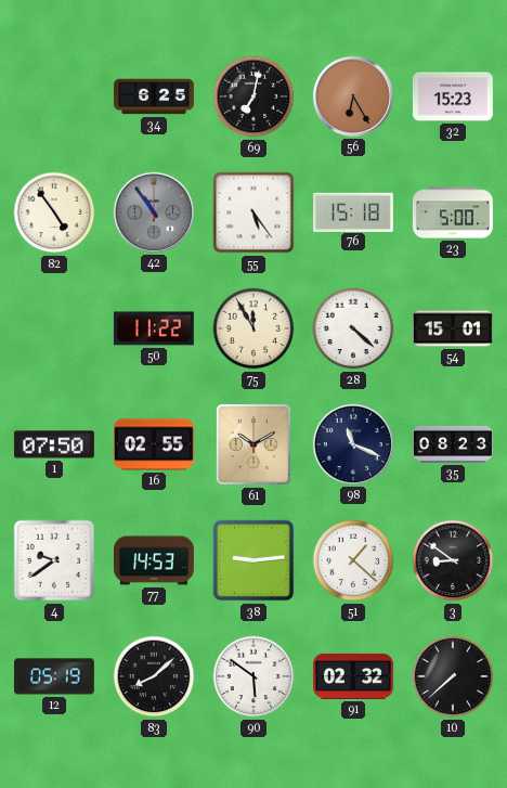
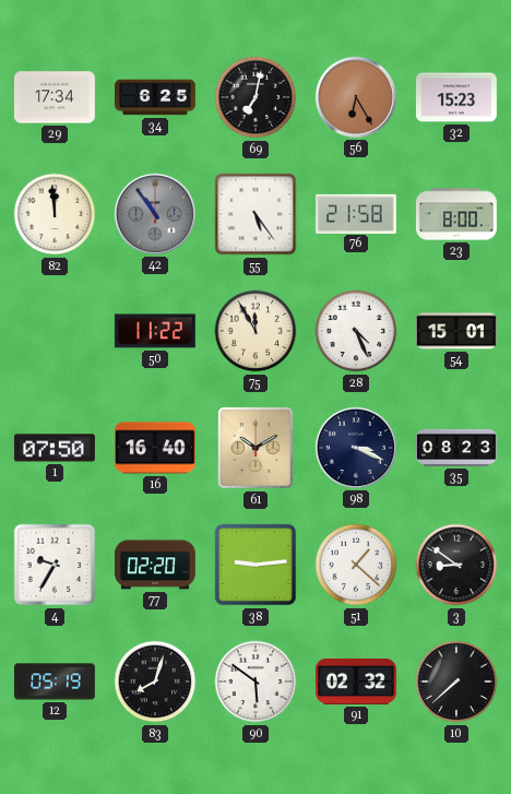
29: none -> 17:34 (55, 97)
82: 4:54 -> 11:59 (55, 214)
76: 15:18 -> 21:58 (356, 213)
23: 5:00 -> 8:00 (456, 214)
28: 4:22 -> 4:26 (356, 331)
16: 02:55 -> 16:40 (155, 448)
98: 11:19 -> 3:19 (356, 448)
4: 9:39 -> 9:35 (55, 565)
77: 14:53 -> 02:20 (156, 565)
83: 8:08 -> 8:03 (155, 682)
